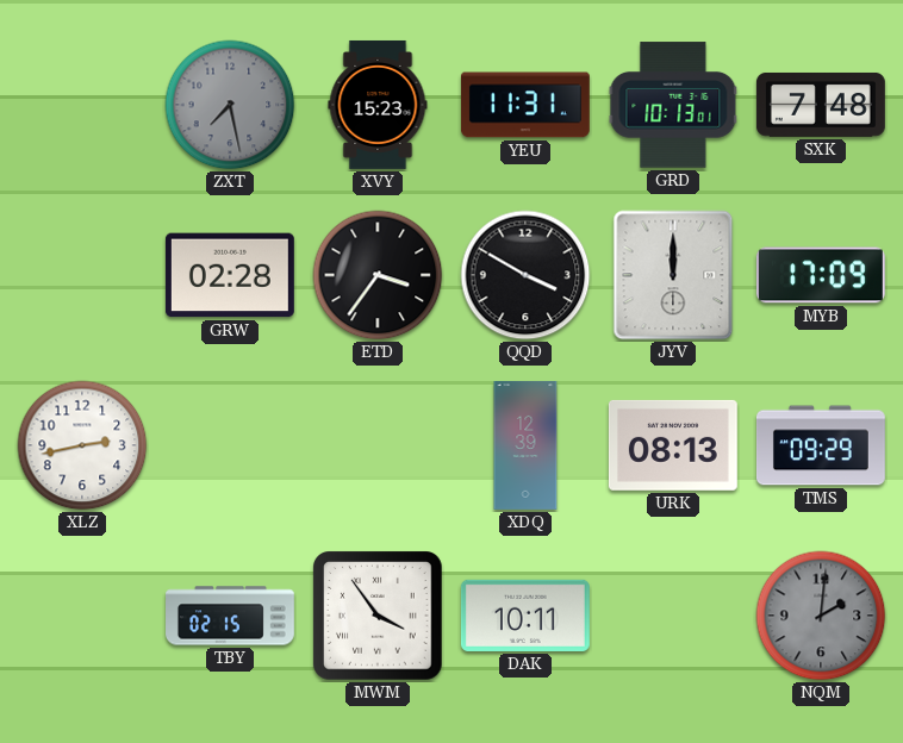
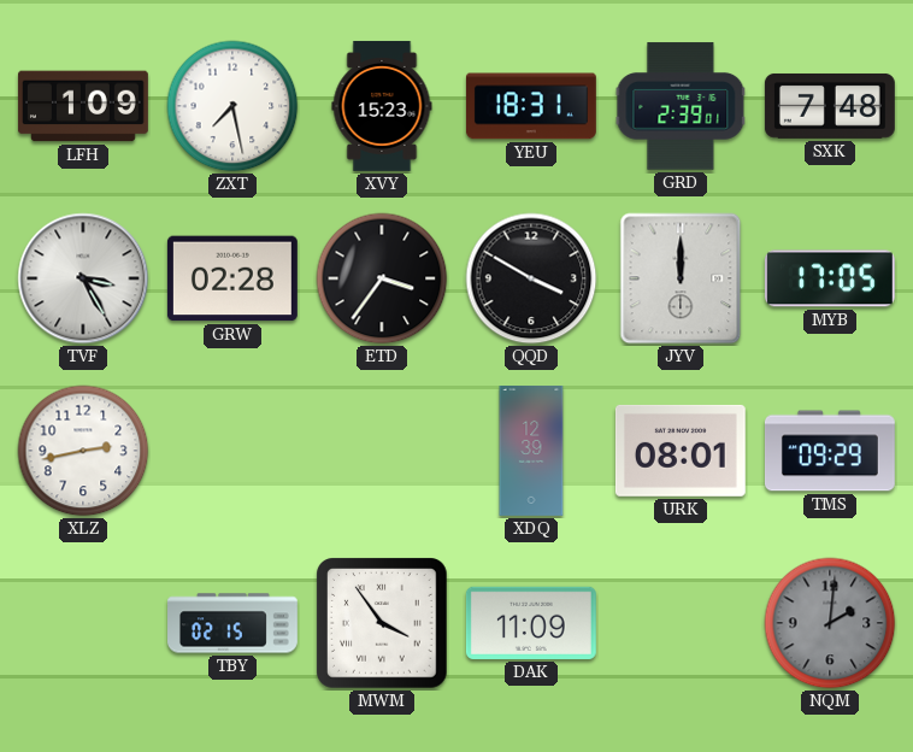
LFH: none -> 1:09 (83, 106)
ZXT dial: grey -> white (232, 106)
YEU: 11:31 -> 18:31 (531, 106)
GRD: 10:13 -> 2:39 (681, 106)
TVF: none -> 3:25 (83, 278)
MYB: 17:09 -> 17:05 (830, 278)
URK: 08:13 -> 08:01 (681, 451)
DAK: 10:11 -> 11:09 (531, 623)
